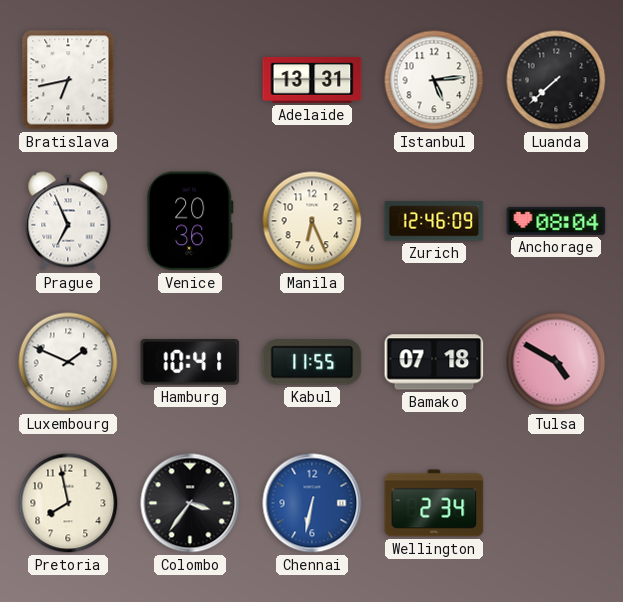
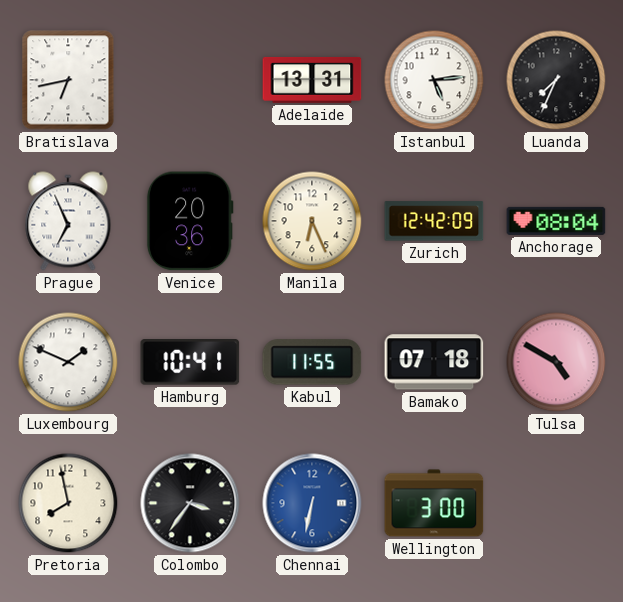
Luanda: 7:38 -> 7:34 (556, 80)
Zurich: 12:46 -> 12:42 (434, 221)
Wellington: 2:34 -> 3:00 (434, 503)
